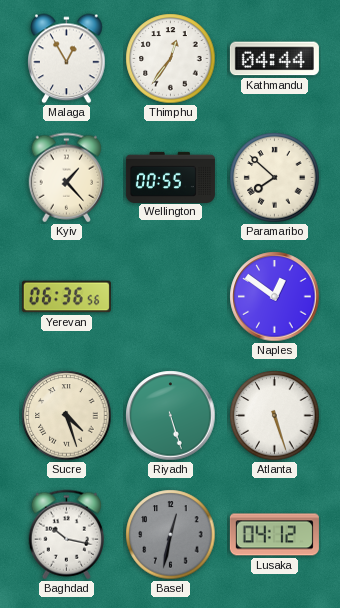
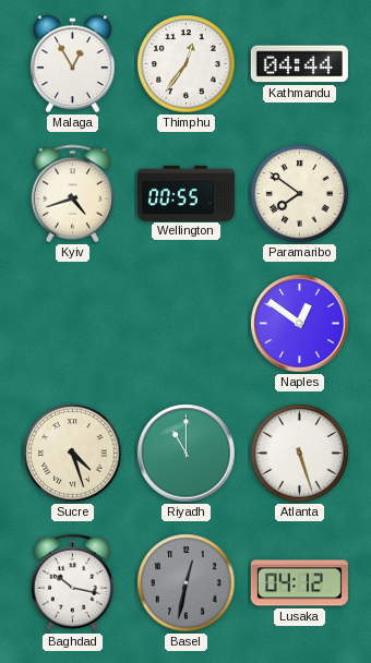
Kyiv: 1:23 -> 4:42 (73, 194)
Paramaribo: 7:52 -> 7:51 (300, 194)
Yerevan: 06:36 -> none (66, 297)
Riyadh: 5:27 -> 11:00 (187, 454)
